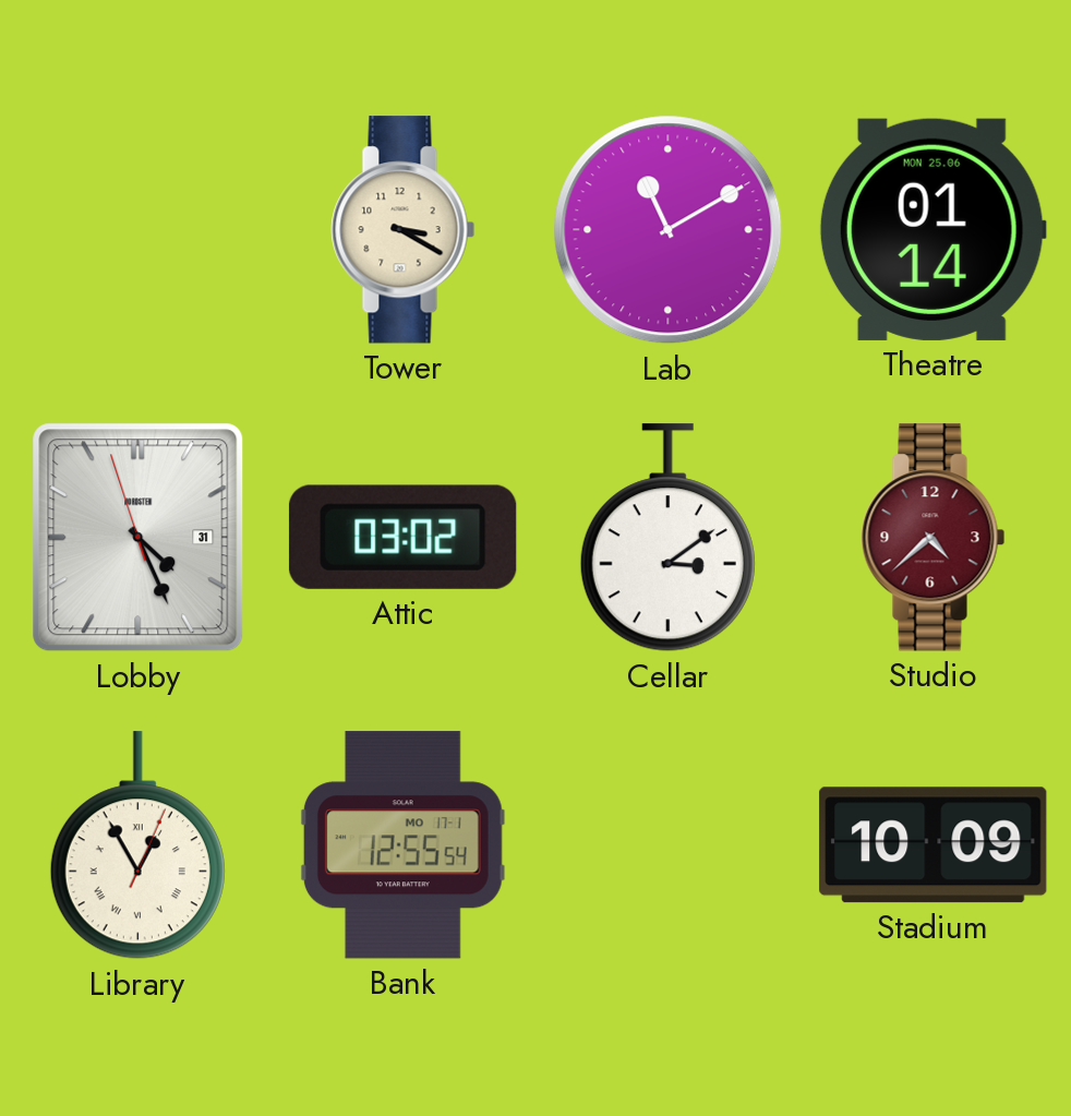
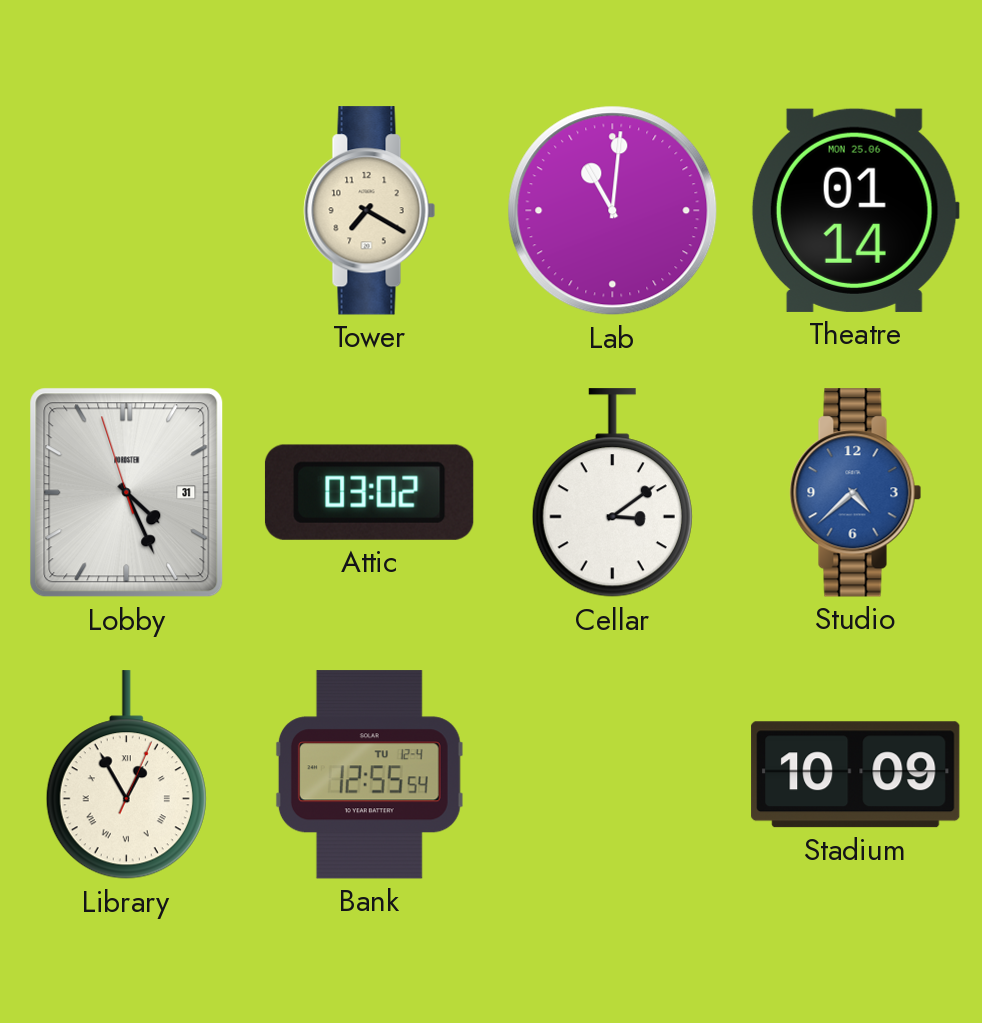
Tower: 3:20 -> 7:20 (370, 211)
Lab: 11:10 -> 11:01 (613, 211)
Studio dial: burgundy -> blue (856, 493)
Bank date: MO 17-1 -> TU 12-4 (369, 775)
